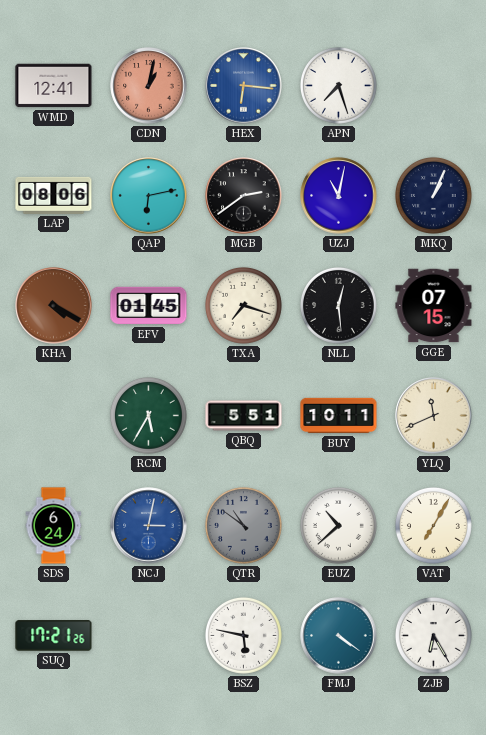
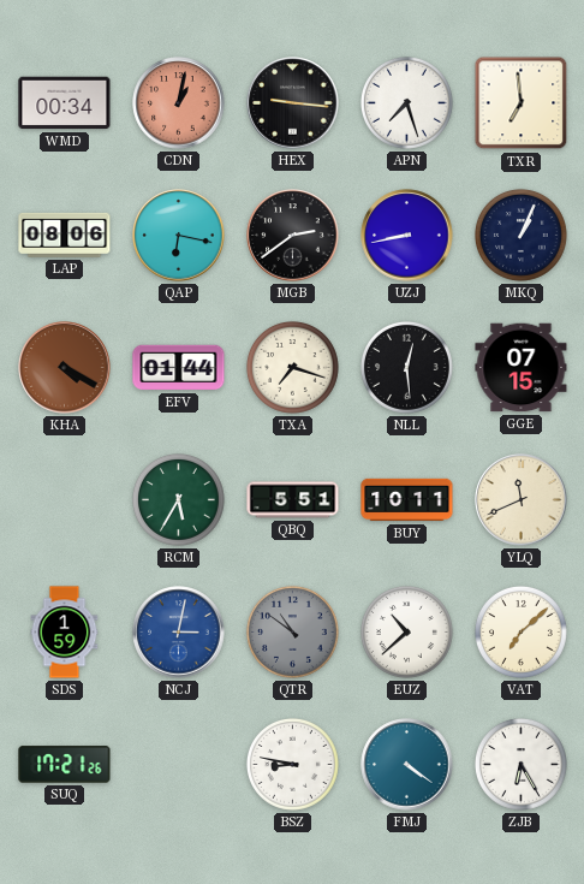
WMD: 12:41 -> 00:34 (65, 103)
HEX: 6:16 -> 9:16 (293, 103)
HEX dial: blue -> black (293, 103)
TXR: none -> 6:59 (522, 103)
QAP: 6:13 -> 6:17 (179, 236)
UZJ: 11:02 -> 8:43 (407, 236)
EFV: 01:45 -> 01:44 (179, 368)
SDS: 6:24 -> 1:59 (65, 633)
VAT: 7:05 -> 7:08 (520, 631)
BSZ: 5:47 -> 8:47 (292, 764)
